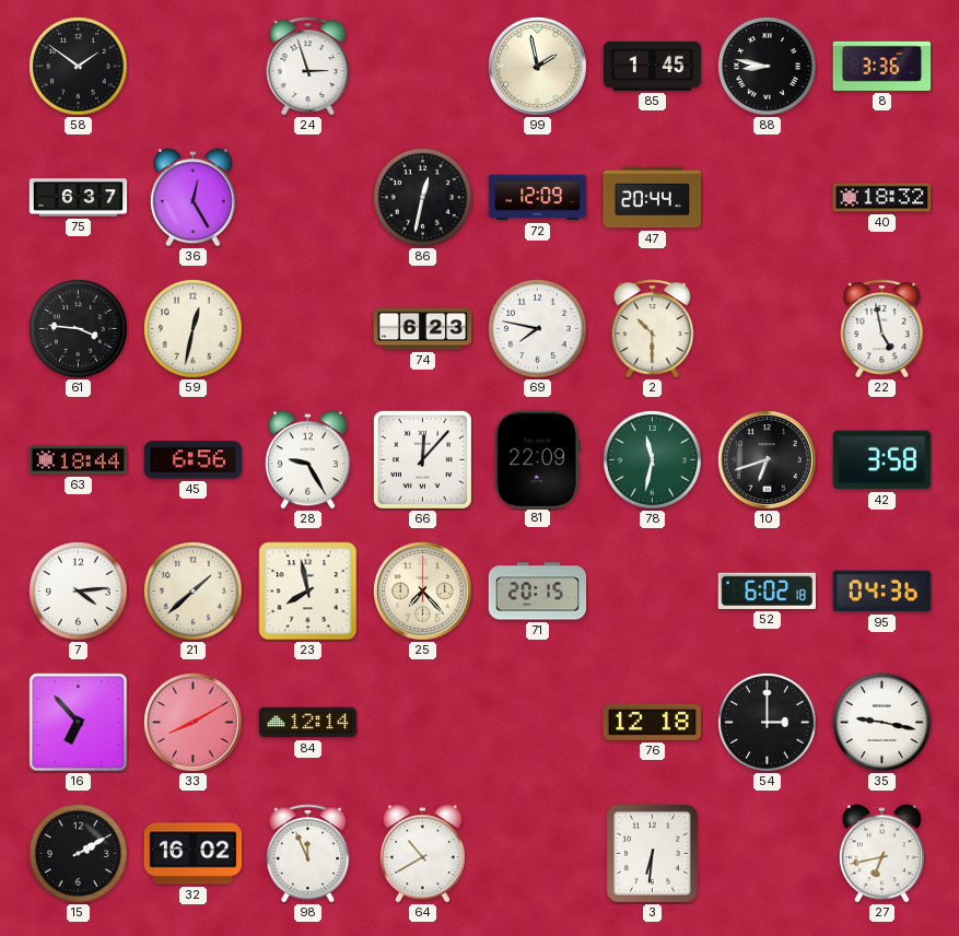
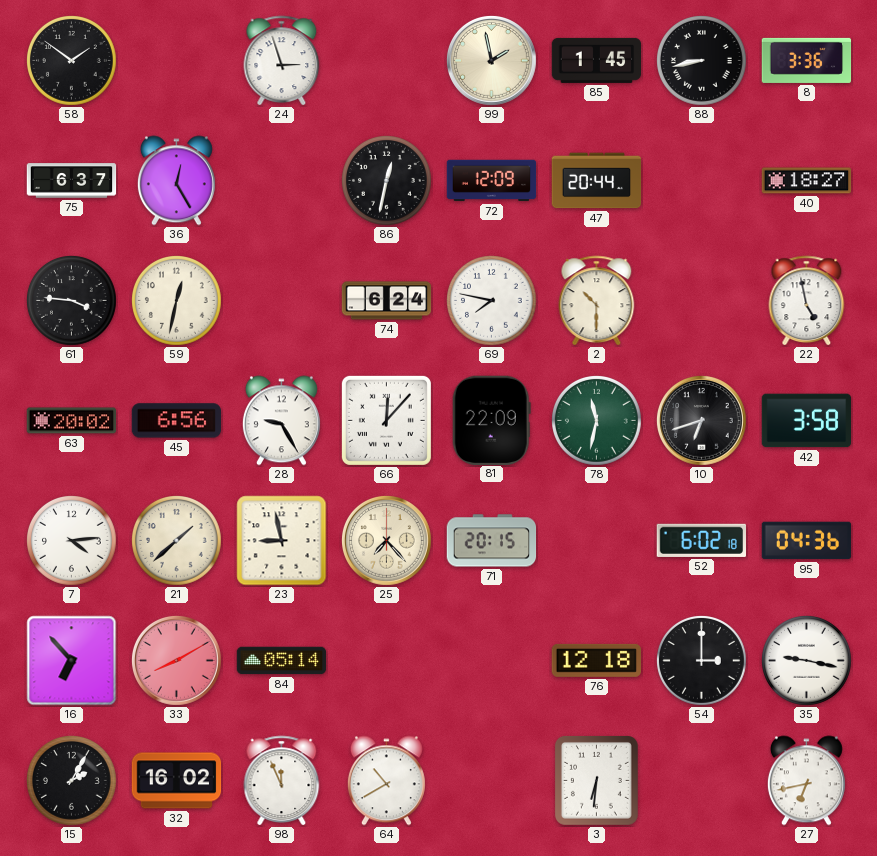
88: 8:47 -> 8:43 (702, 61)
40: 18:32 -> 18:27 (807, 181)
74: 6:23 -> 6:24 (387, 301)
63: 18:44 -> 20:02 (72, 421)
23: 7:58 -> 8:58 (282, 541)
84: 12:14 -> 05:14 (282, 661)
15: 2:10 -> 2:05 (72, 781)
